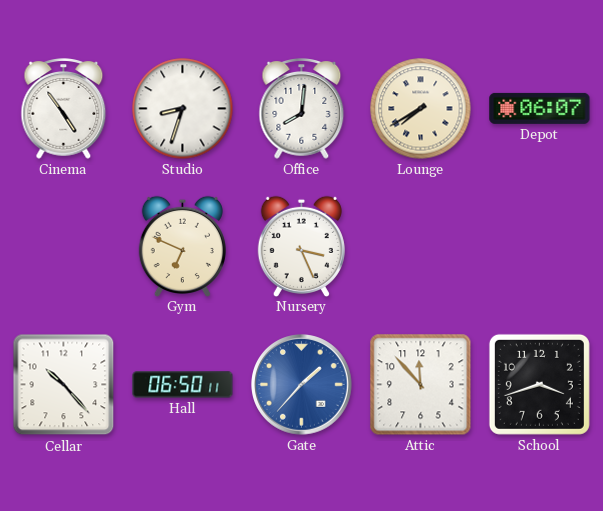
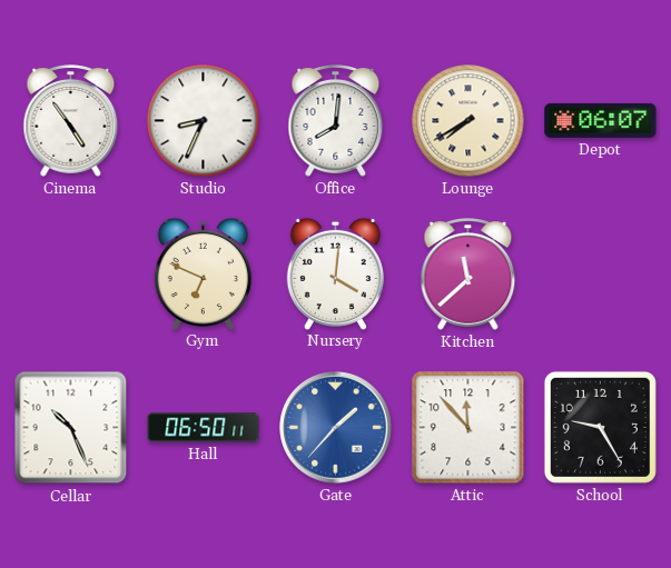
Studio: 8:33 -> 8:34 (204, 121)
Nursery: 3:26 -> 4:01 (335, 273)
Kitchen: none -> 11:38 (468, 275)
Cellar: 10:23 -> 10:26 (71, 428)
School: 3:42 -> 9:25 (600, 427)
